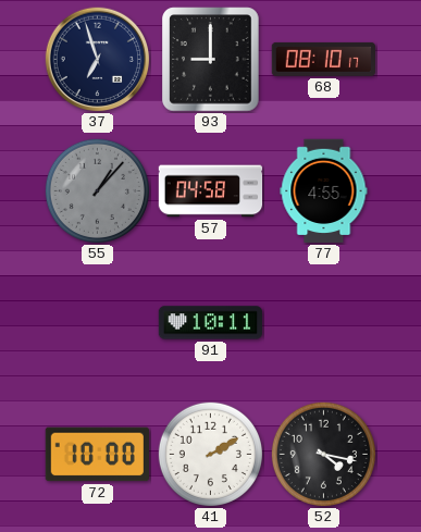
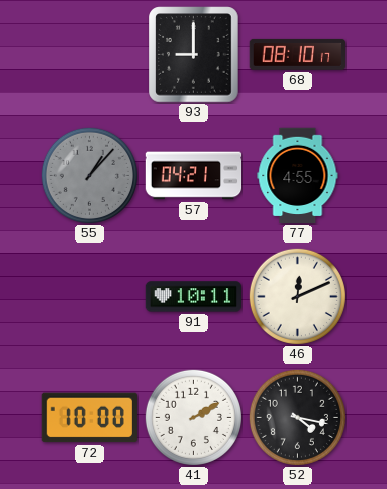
37: 6:57 -> none (98, 60)
57: 04:58 -> 04:21 (194, 176)
46: none -> 12:11 (297, 296)
